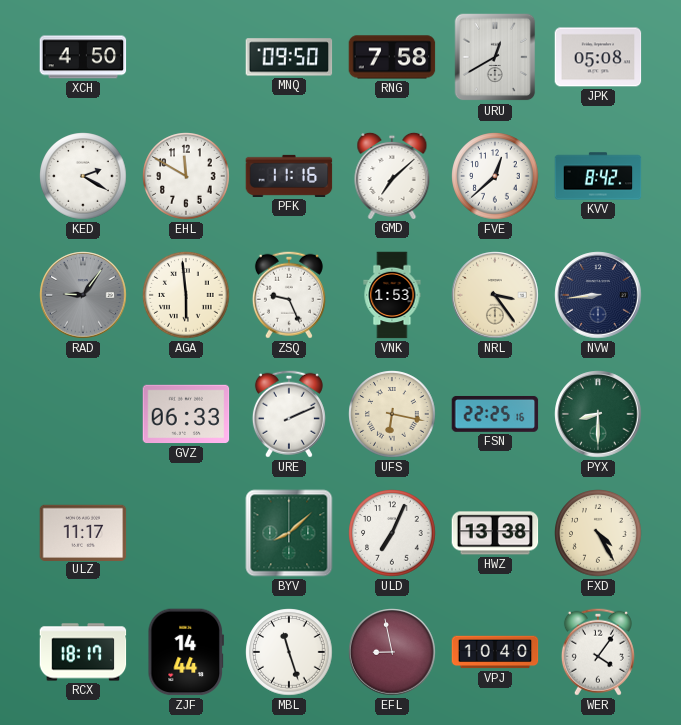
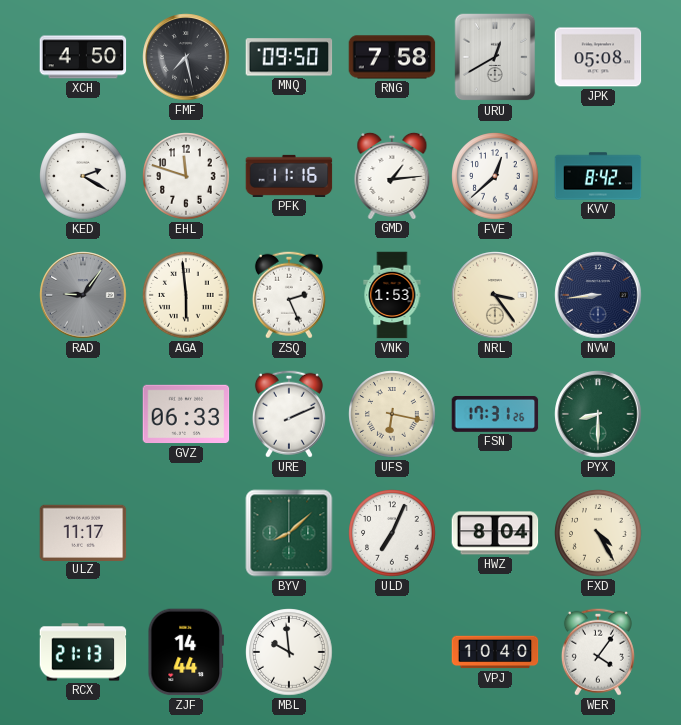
FMF: none -> 7:28 (186, 57)
EHL: 11:50 -> 11:48 (186, 176)
GMD: 7:08 -> 1:14 (392, 175)
ZSQ: 9:26 -> 2:26 (289, 295)
FSN: 22:25 -> 17:31 (495, 414)
HWZ: 13:38 -> 8:04 (495, 533)
RCX: 18:17 -> 21:13 (83, 652)
MBL: 11:27 -> 9:59 (289, 652)
EFL: 8:58 -> none (392, 652)
